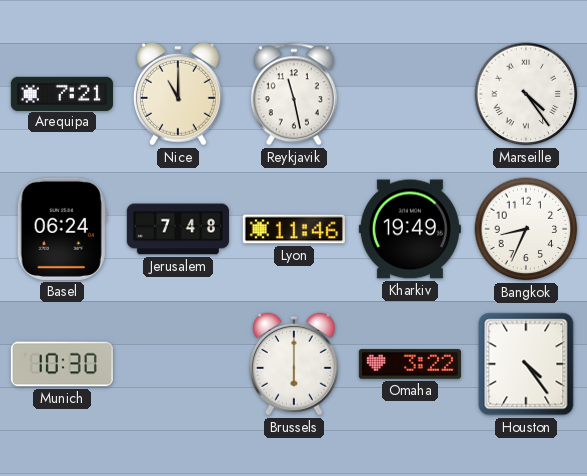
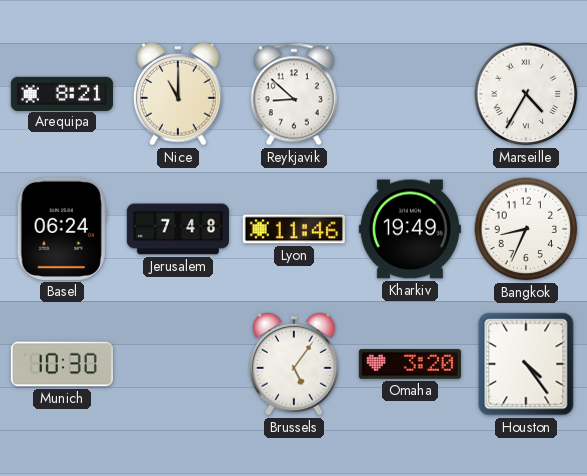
Arequipa: 7:21 -> 8:21 (62, 93)
Reykjavik: 11:28 -> 8:52 (294, 94)
Marseille: 4:24 -> 4:35 (526, 94)
Brussels: 6:00 -> 5:06 (294, 364)
Omaha: 3:22 -> 3:20 (410, 364)
